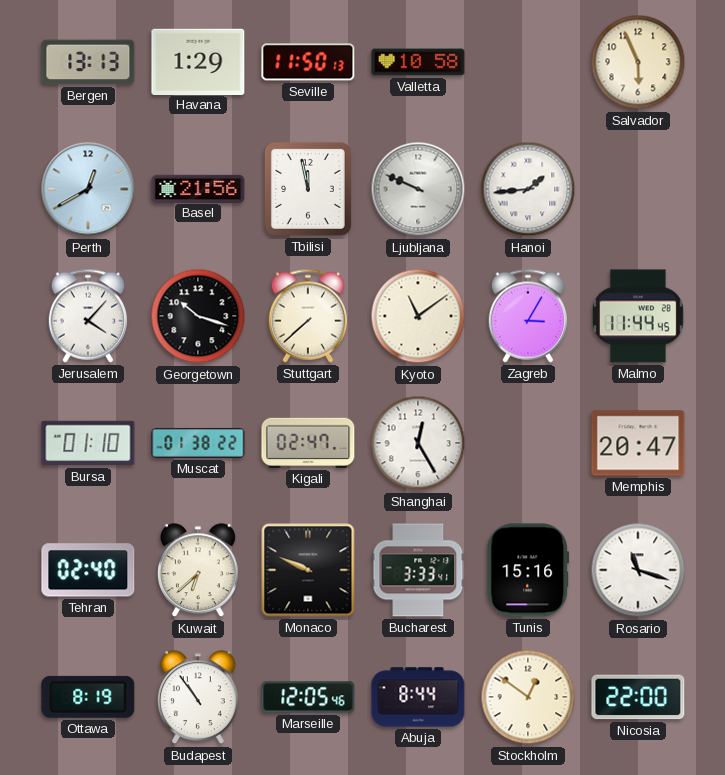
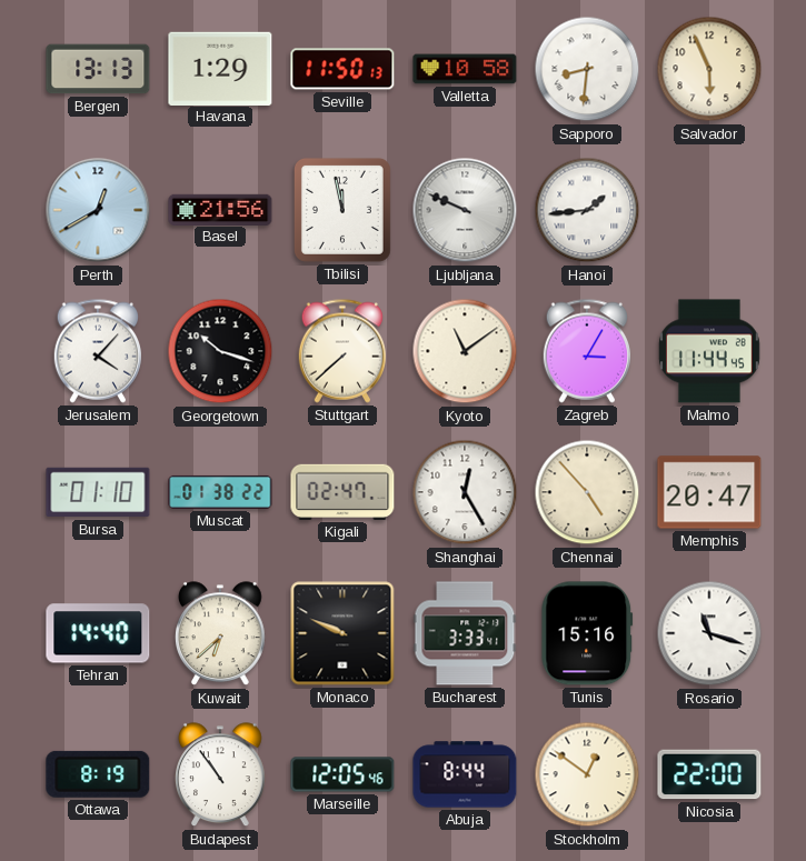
Sapporo: none -> 8:31 (587, 69)
Chennai: none -> 4:53 (587, 492)
Tehran: 02:40 -> 14:40 (98, 633)
